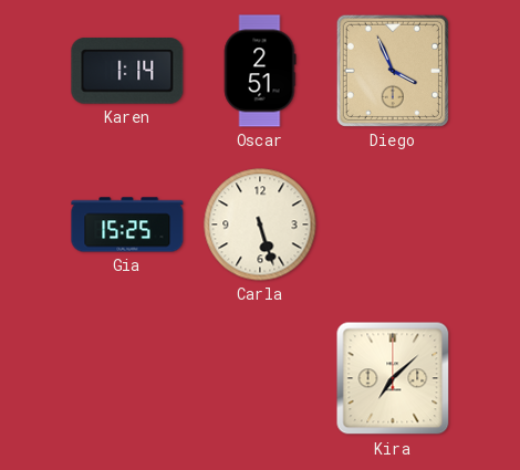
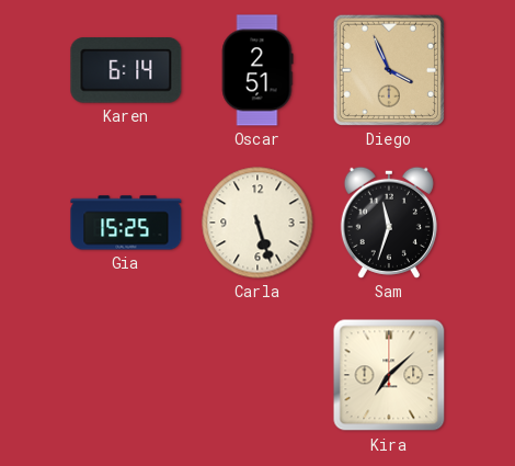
Karen: 1:14 -> 6:14 (126, 70)
Sam: none -> 11:33 (389, 223)
